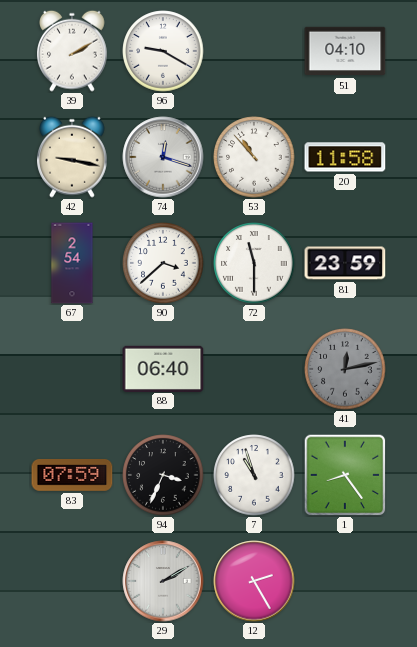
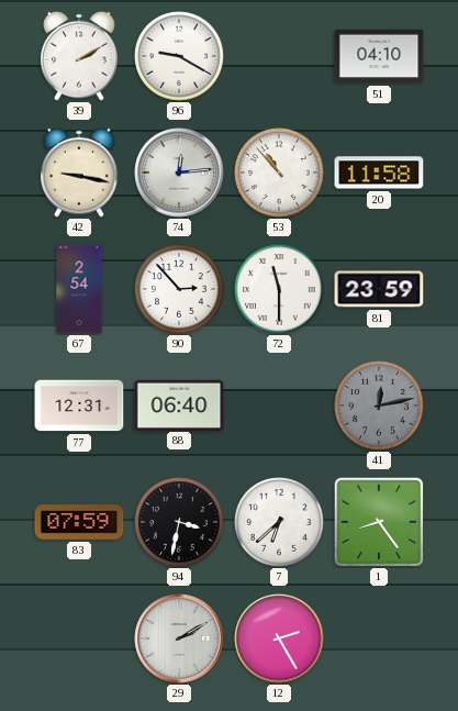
74: 12:18 -> 12:14 (179, 173)
90: 3:38 -> 2:53 (179, 289)
77: none -> 12:31 (79, 406)
94: 3:34 -> 3:32 (179, 522)
7: 10:57 -> 6:38 (279, 522)
